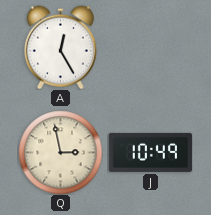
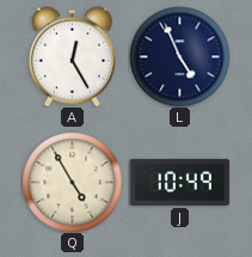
L: none -> 4:56 (179, 56)
Q: 2:58 -> 4:55 (72, 182)
